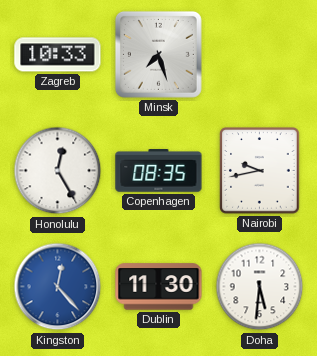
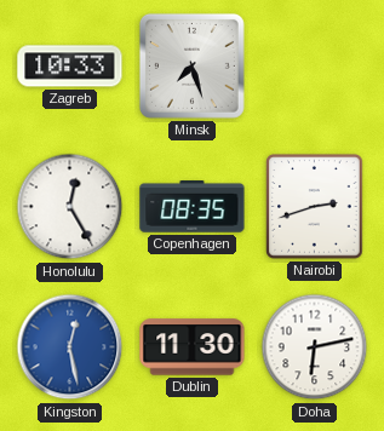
Nairobi: 9:43 -> 2:42 (315, 207)
Kingston: 12:23 -> 12:28 (70, 347)
Doha: 5:31 -> 6:13 (315, 347)
